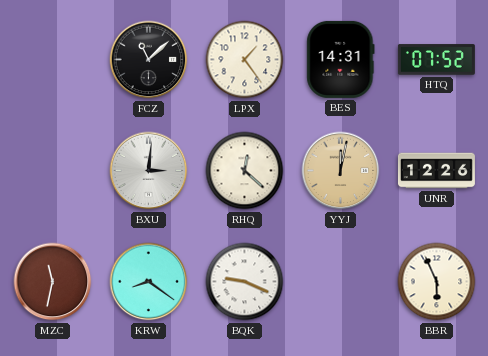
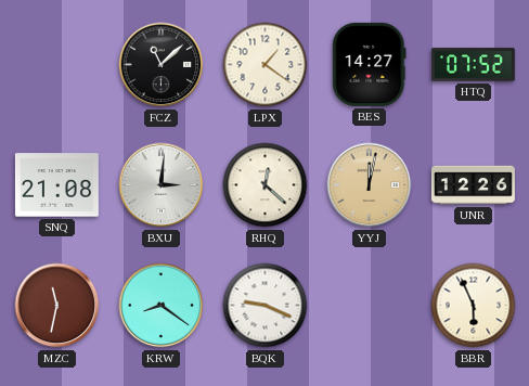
LPX: 1:24 -> 1:21 (266, 65)
BES: 14:31 -> 14:27 (370, 64)
SNQ: none -> 21:08 (56, 185)
